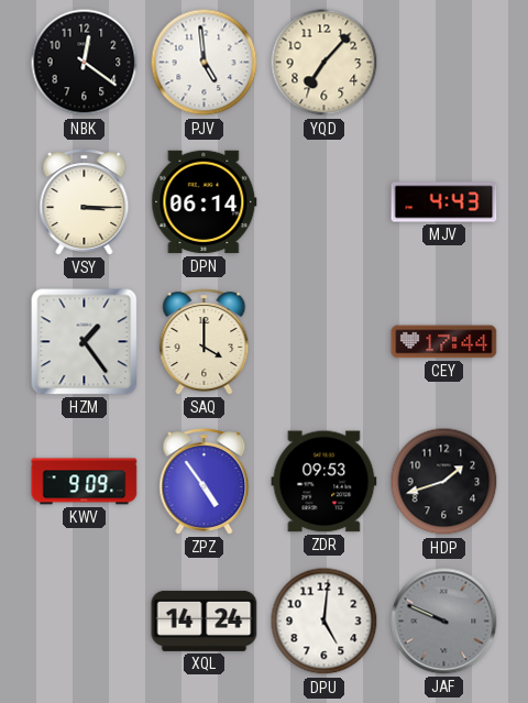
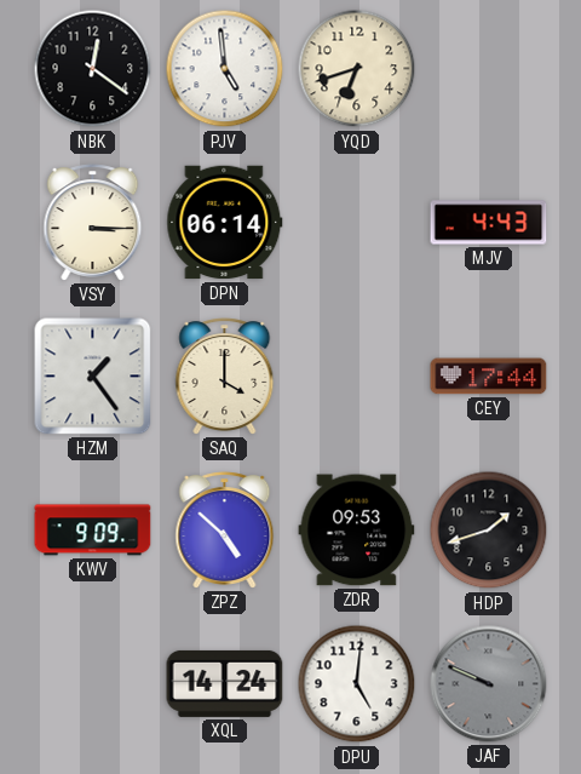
YQD: 7:07 -> 6:42 (357, 69)
ZPZ: 4:54 -> 4:52 (225, 531)
